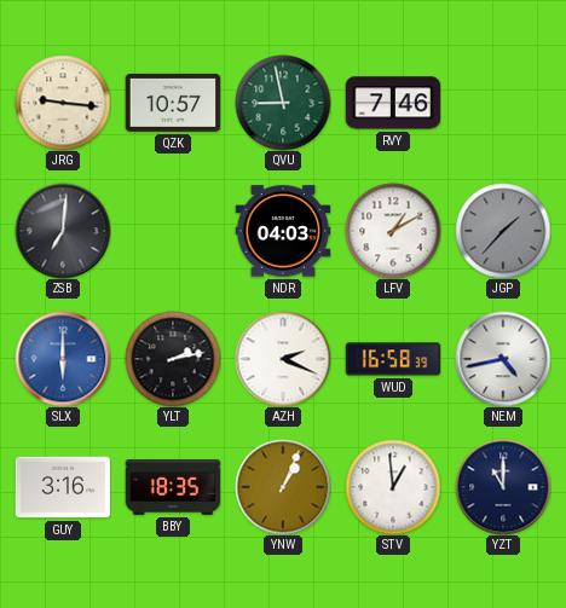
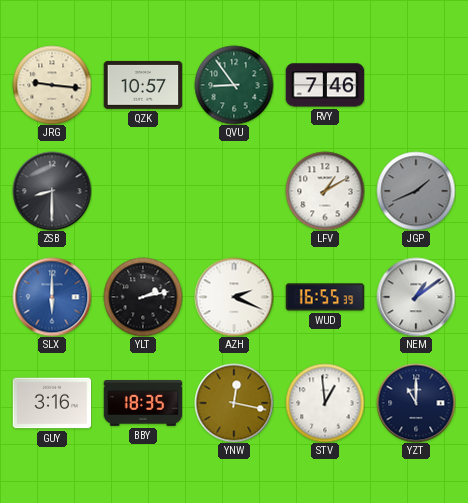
QVU: 8:58 -> 8:54 (234, 85)
ZSB: 7:01 -> 8:30 (52, 191)
NDR: 04:03 -> none (283, 231)
JGP: 1:37 -> 1:41 (416, 191)
WUD: 16:58 -> 16:55 (325, 297)
NEM: 4:43 -> 1:09 (416, 297)
YNW: 1:04 -> 12:17 (234, 403)
